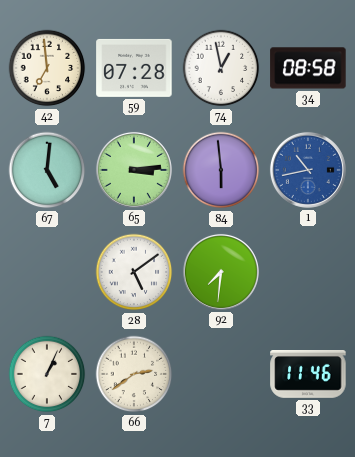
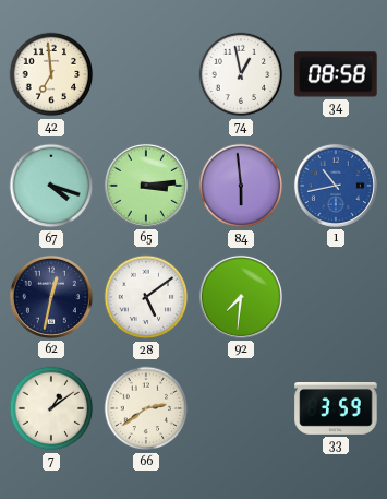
59: 07:28 -> none (134, 68)
67: 5:01 -> 4:18 (51, 186)
62: none -> 12:32 (51, 297)
7: 1:04 -> 1:09 (51, 408)
33: 11:46 -> 3:59 (336, 409)
